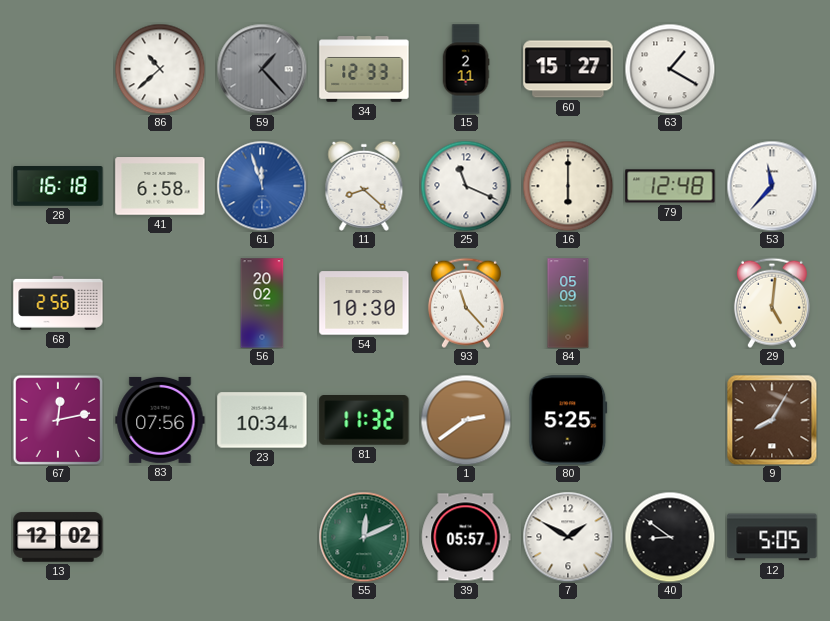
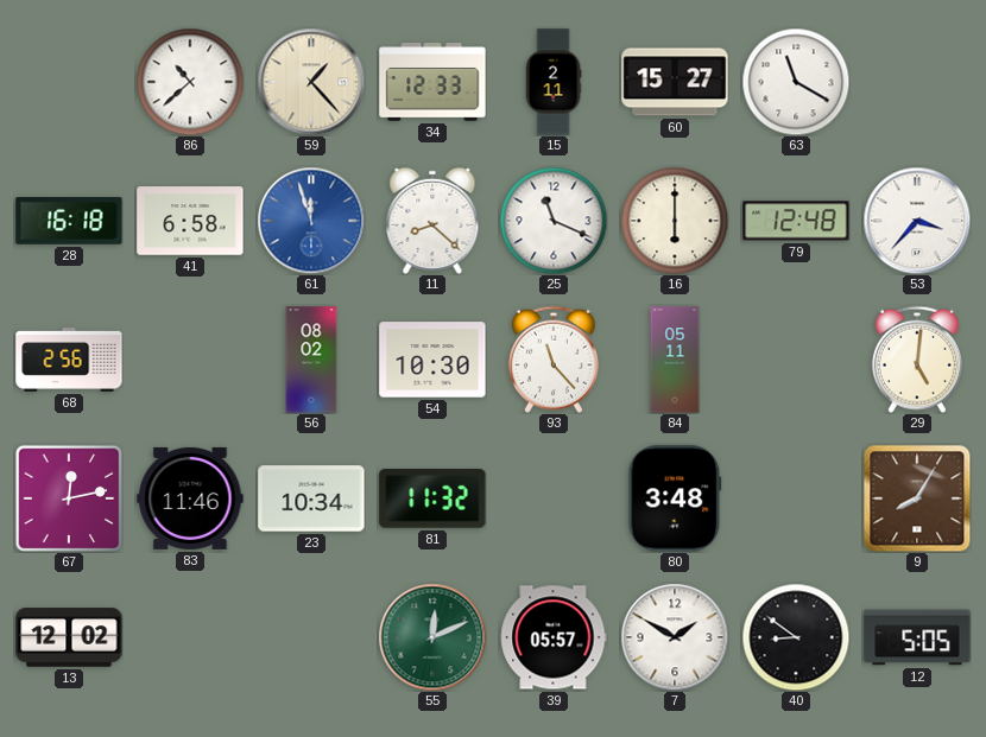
59 dial: grey -> cream (311, 82)
63: 1:20 -> 11:20 (796, 82)
53: 11:37 -> 3:37 (917, 221)
56: 20:02 -> 08:02 (311, 360)
84: 05:09 -> 05:11 (675, 360)
83: 07:56 -> 11:46 (190, 498)
1: 2:39 -> none (466, 420)
80: 5:25 -> 3:48 (675, 498)
